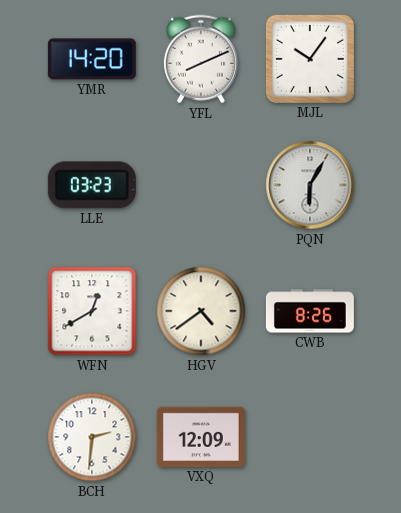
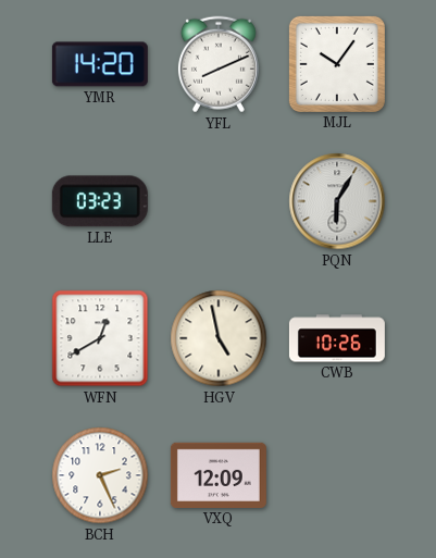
HGV: 4:39 -> 4:58 (219, 338)
CWB: 8:26 -> 10:26 (337, 338)
BCH: 2:31 -> 2:26 (100, 475)
